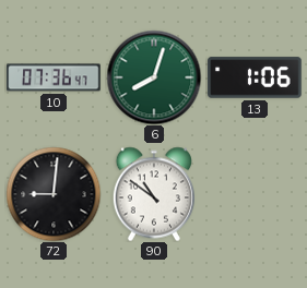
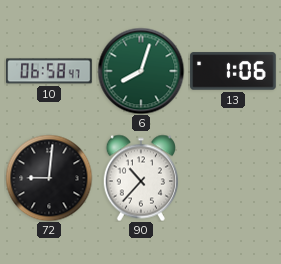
10: 07:36 -> 06:58 (49, 71)
90: 10:51 -> 10:37 (140, 178)
